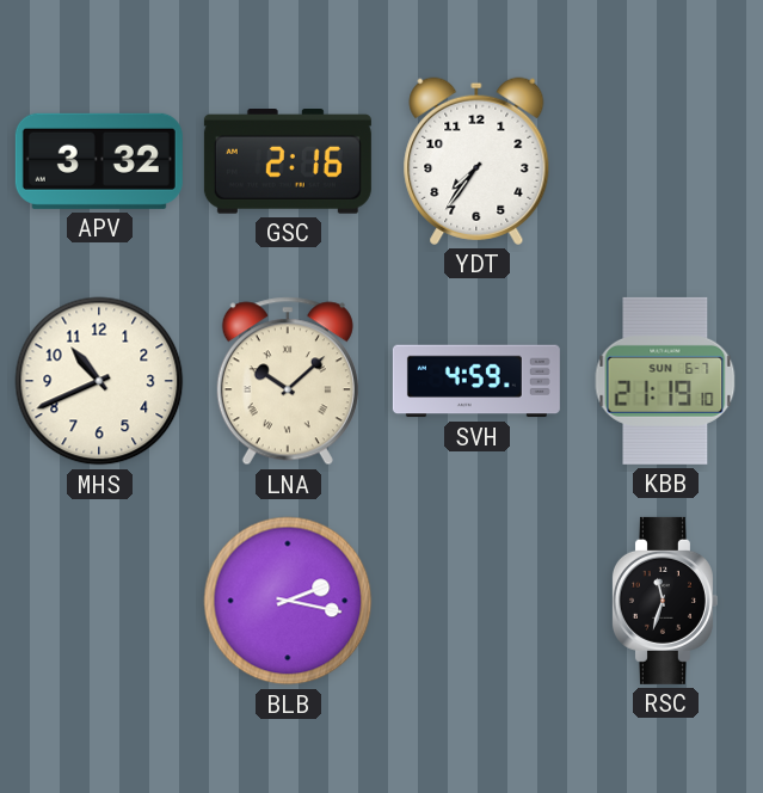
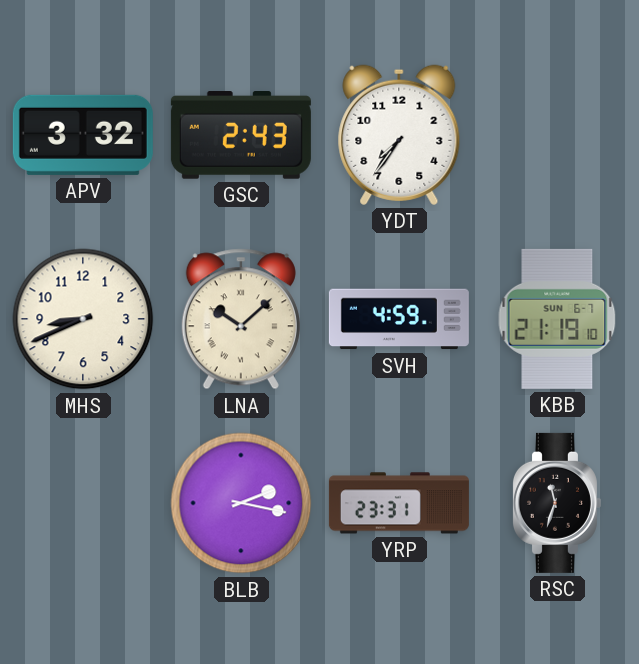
GSC: 2:16 -> 2:43 (241, 136)
MHS: 10:41 -> 8:41 (83, 319)
YRP: none -> 23:31 (399, 503)
